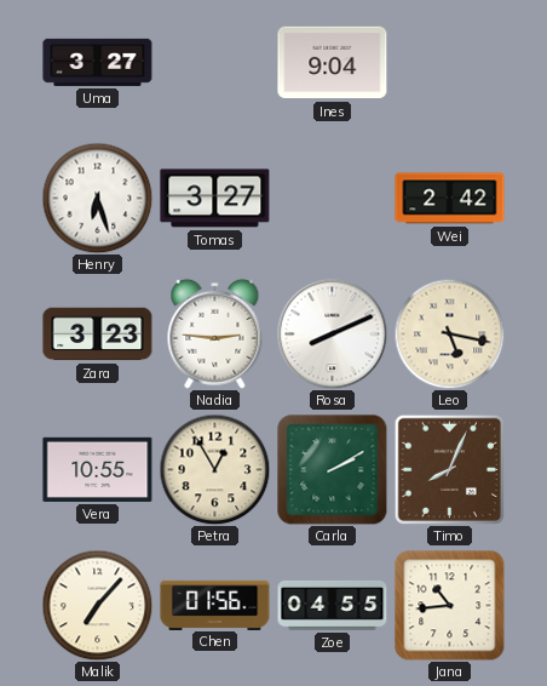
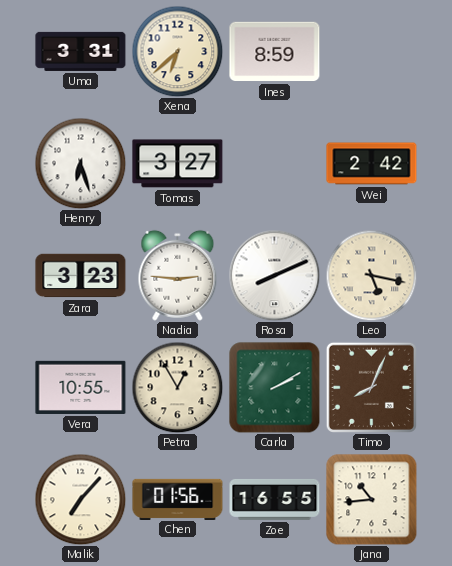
Uma: 3:27 -> 3:31 (81, 51)
Xena: none -> 6:38 (177, 51)
Ines: 9:04 -> 8:59 (275, 52)
Zoe: 04:55 -> 16:55 (275, 499)
